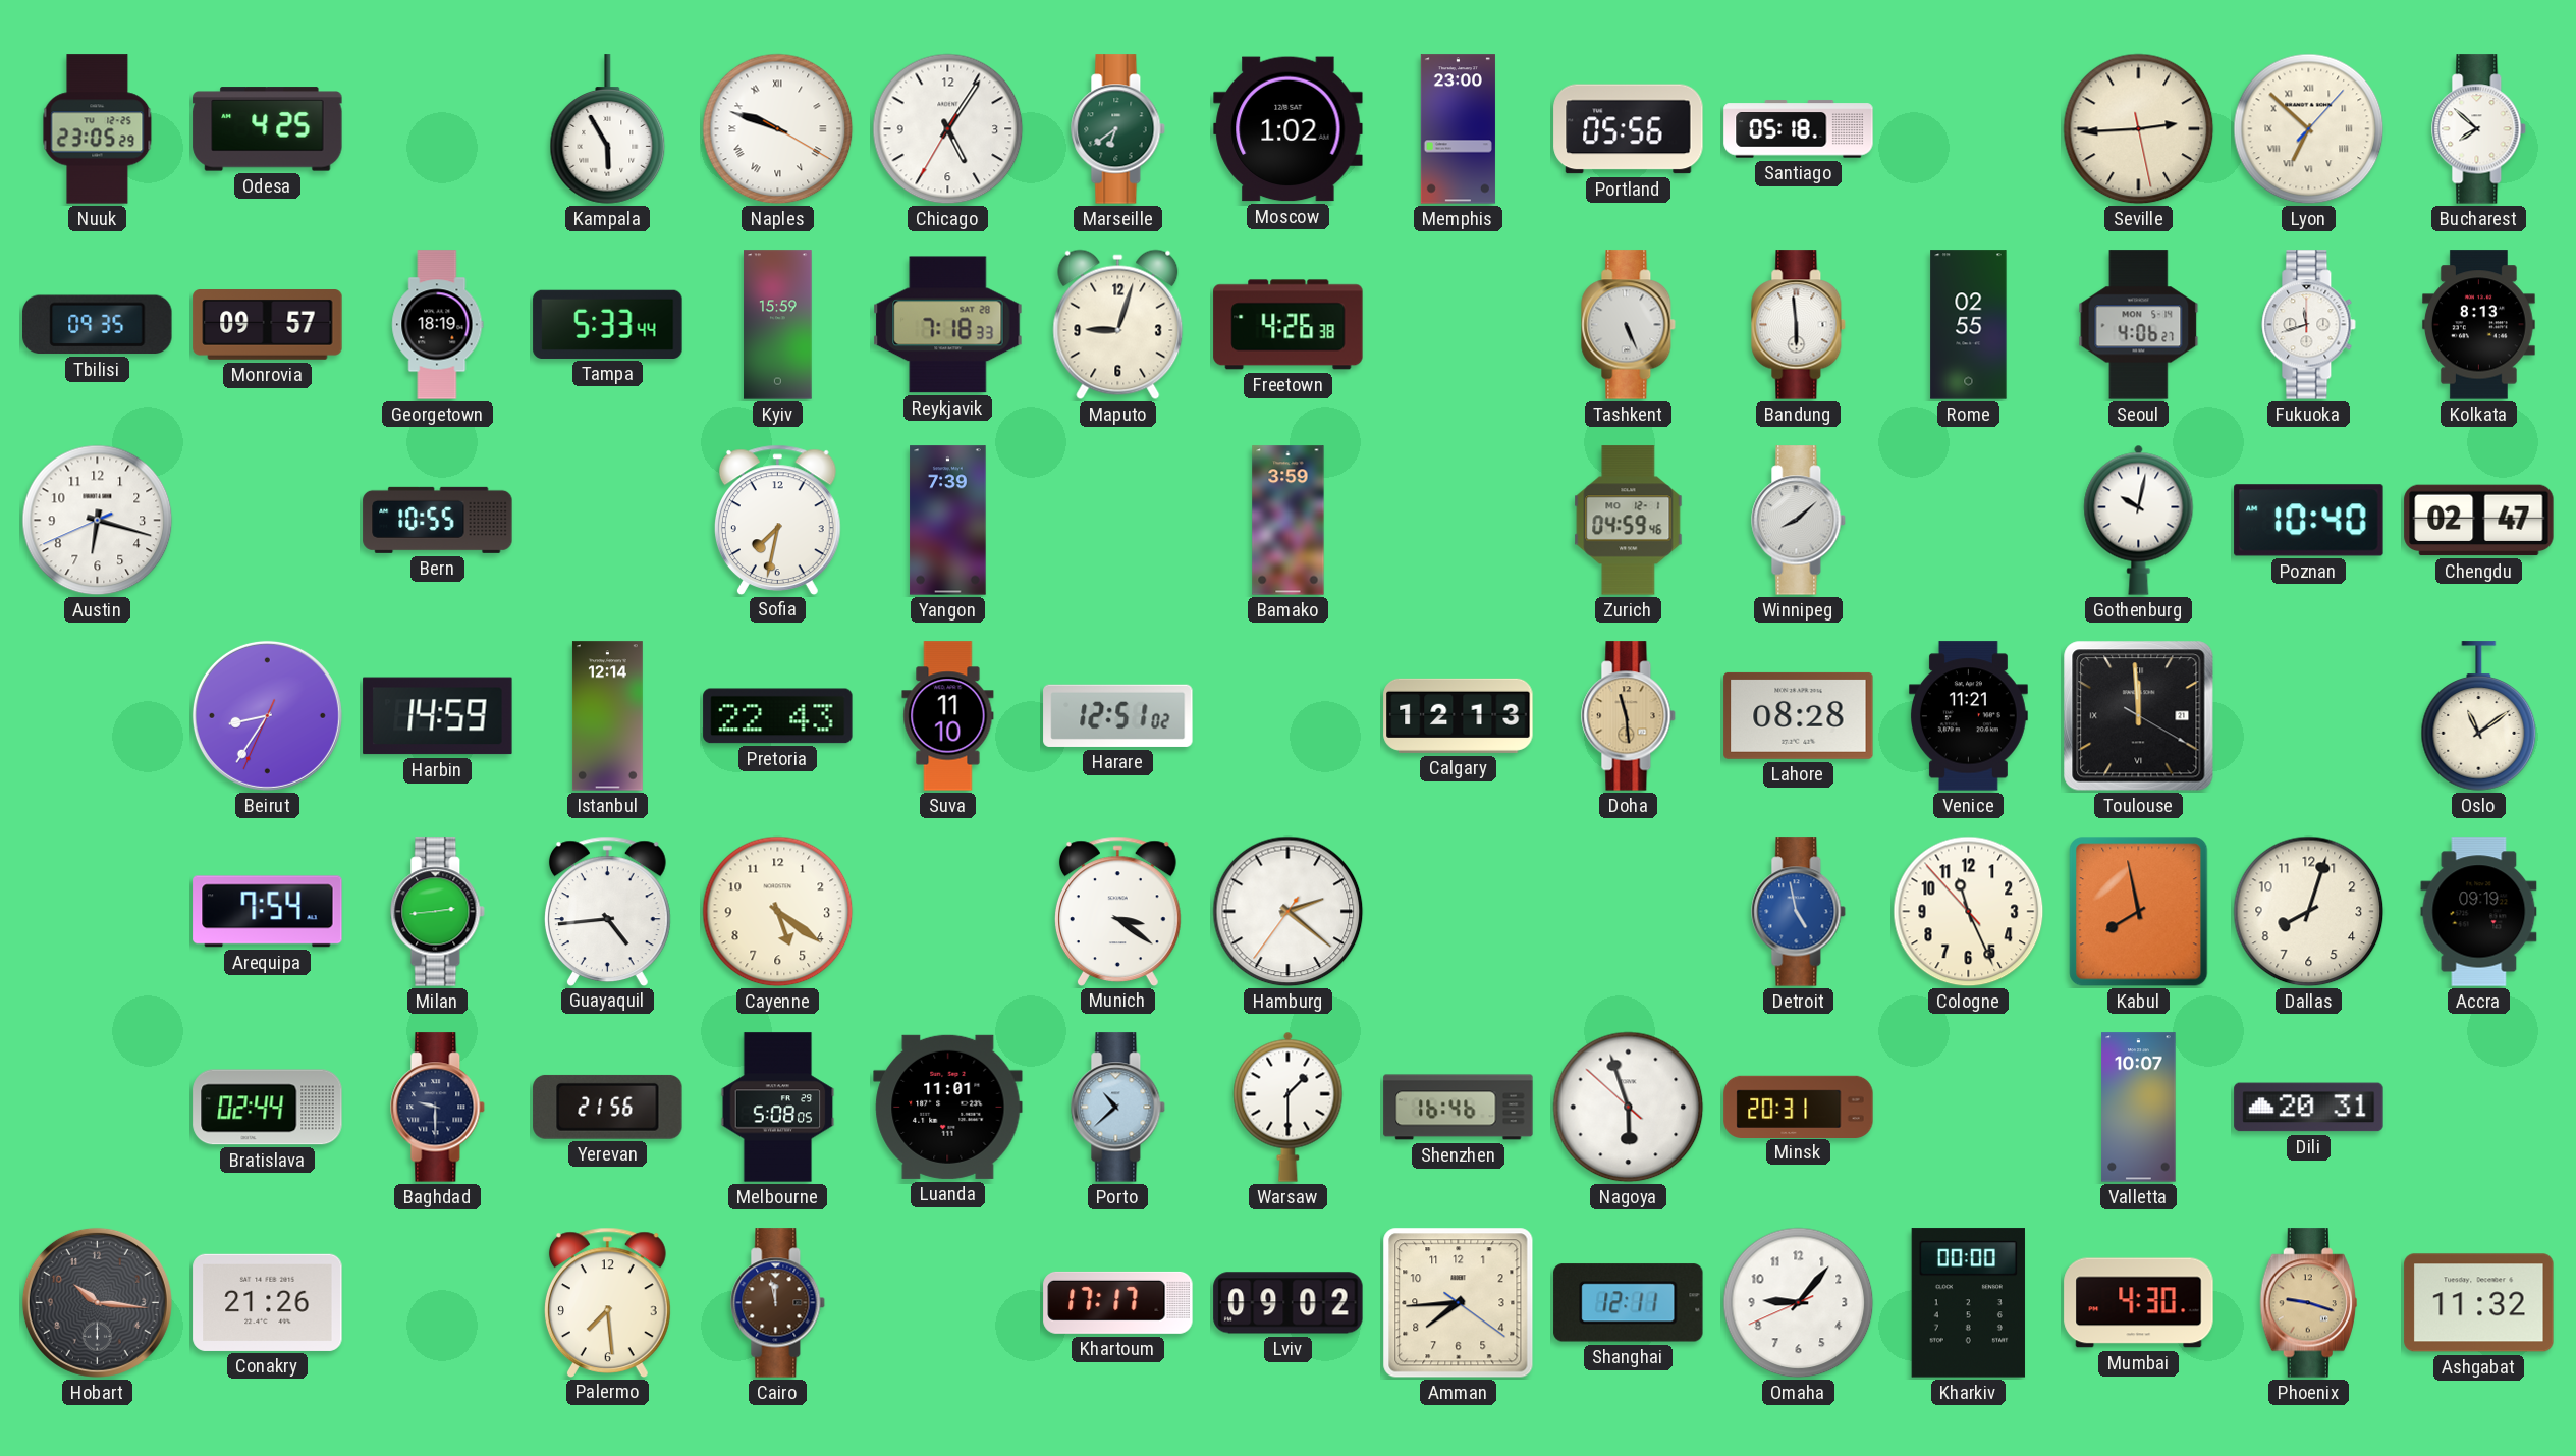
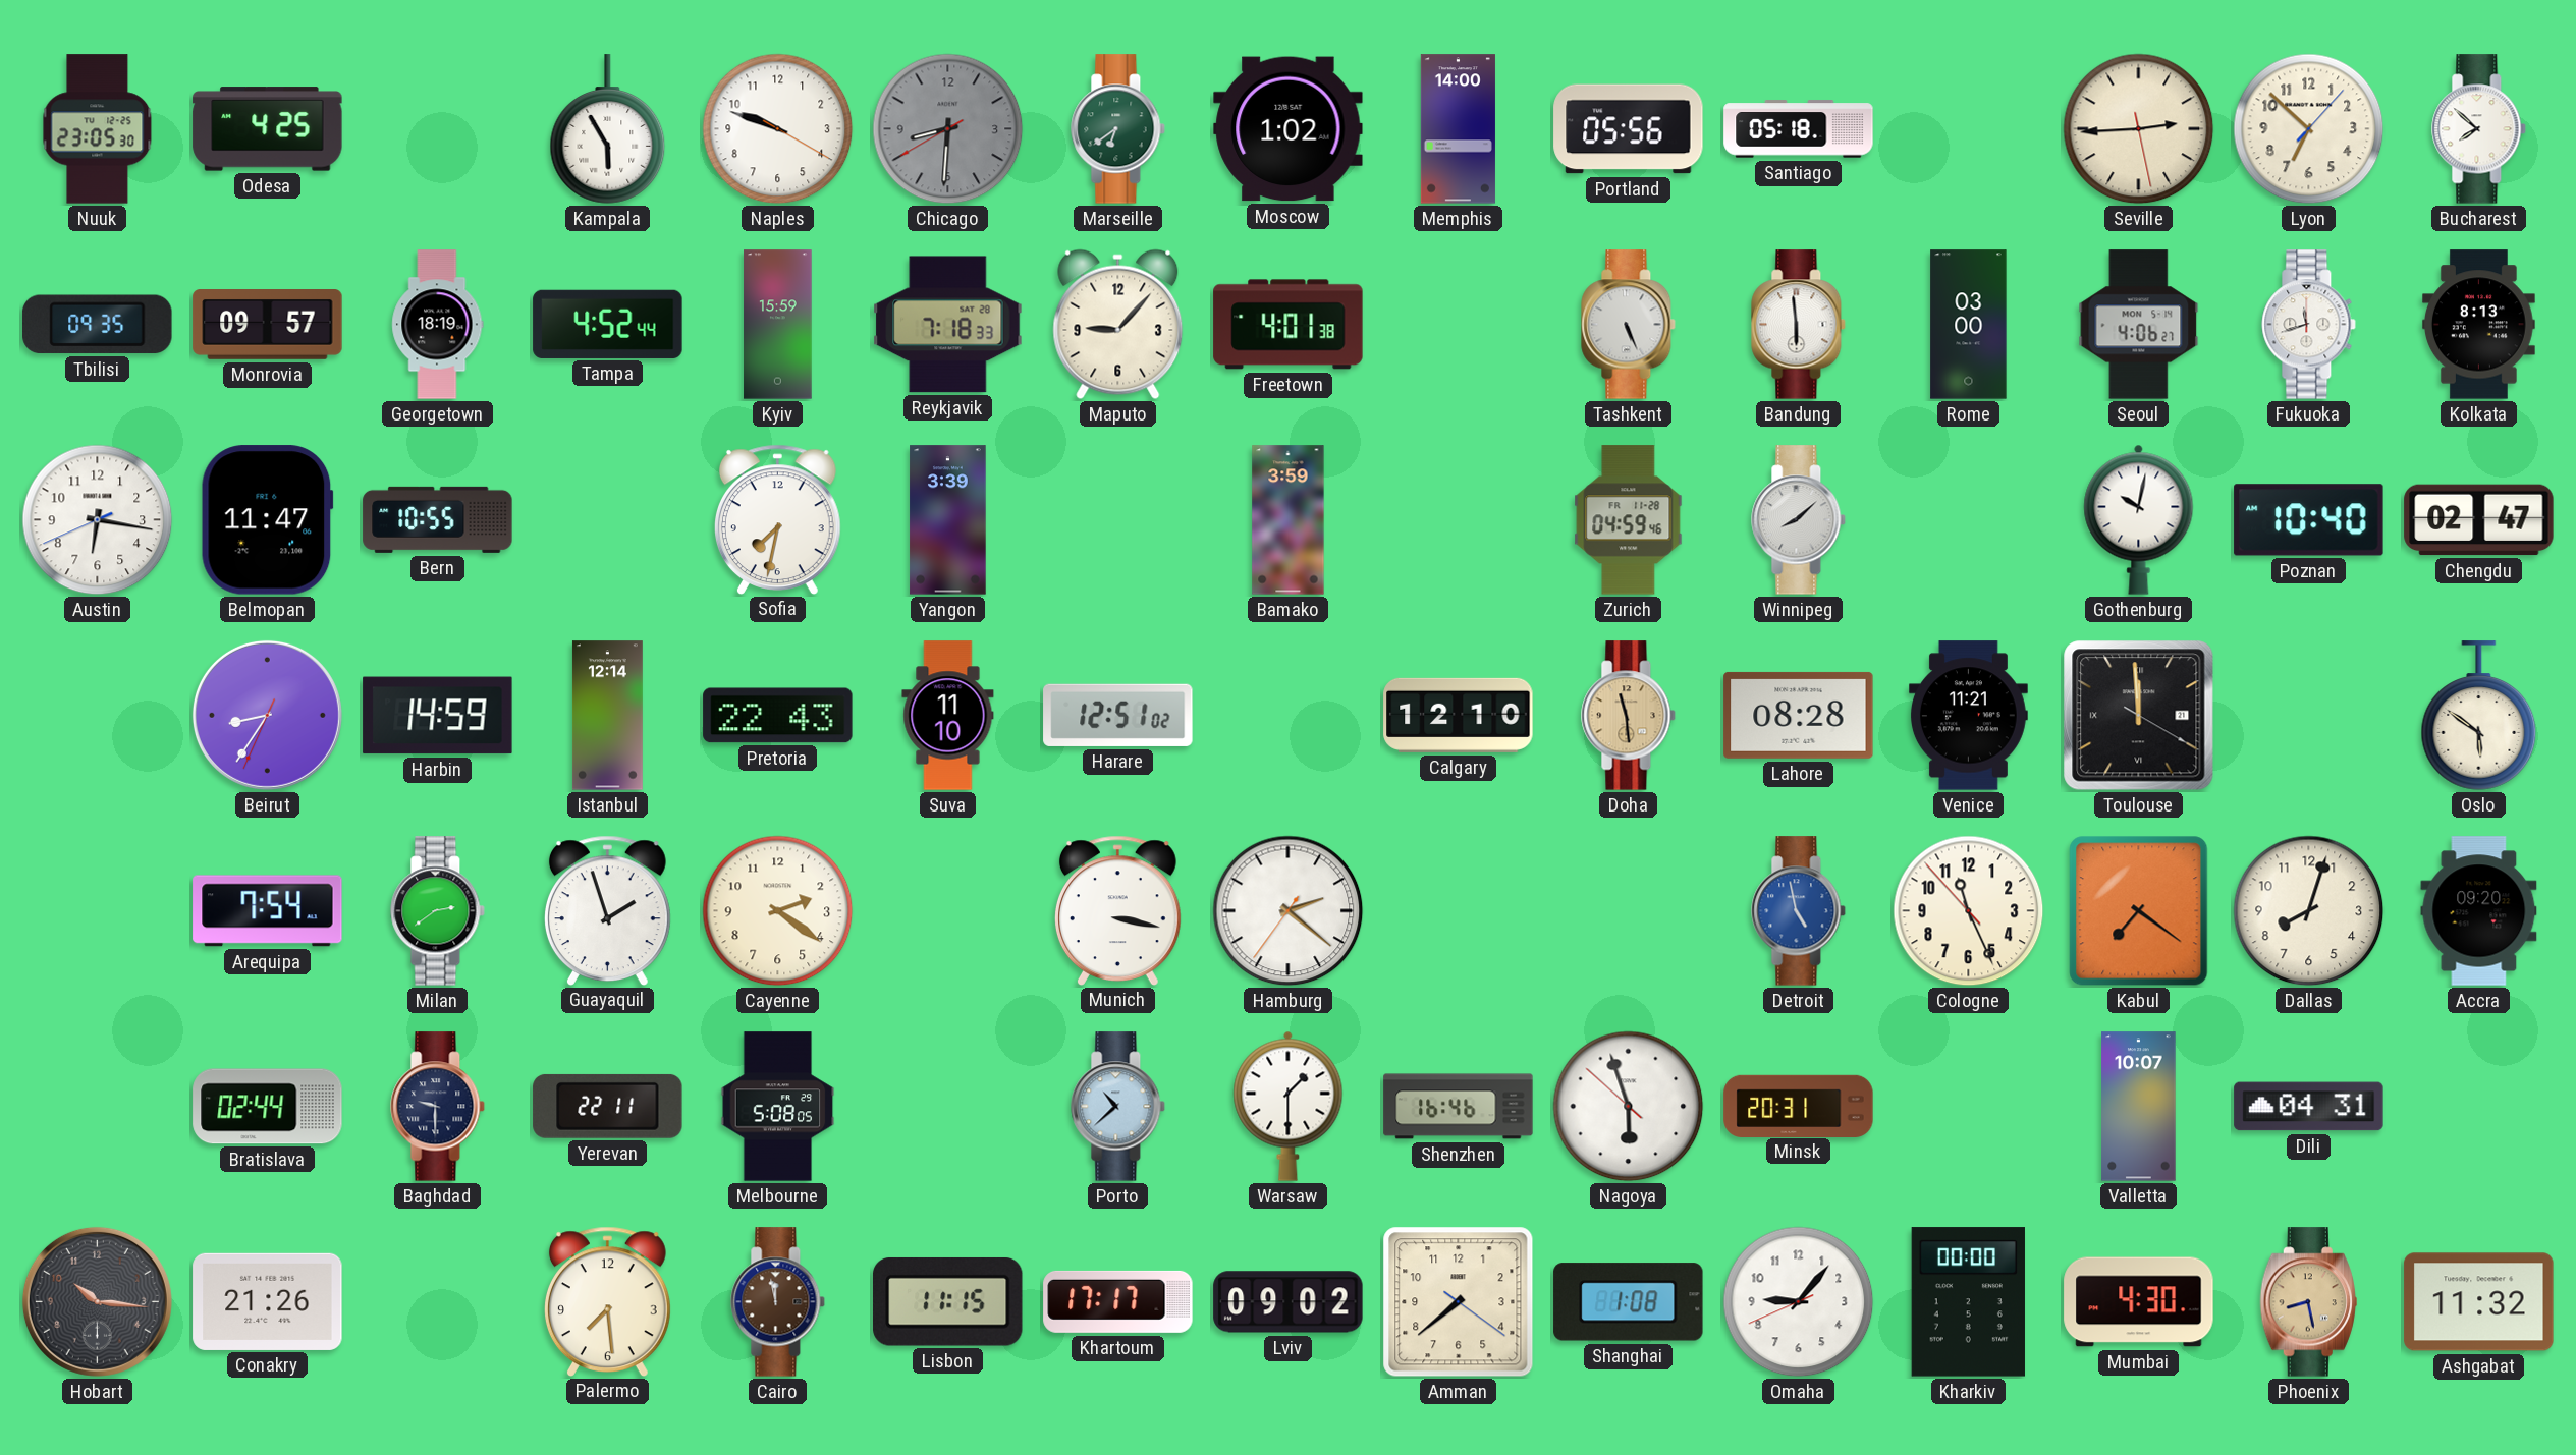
Nuuk: 23:05:29 -> 23:05:30 (98, 129)
Naples numerals: Roman -> Arabic (778, 129)
Chicago: 5:05 -> 8:30 (948, 129)
Chicago dial: white -> grey (948, 129)
Memphis: 23:00 -> 14:00 (1458, 129)
Lyon numerals: Roman -> Arabic (2309, 129)
Tampa: 5:33 -> 4:52 (608, 324)
Maputo: 9:03 -> 9:07 (1118, 325)
Freetown: 4:26 -> 4:01 (1289, 325)
Rome: 02:55 -> 03:00 (1969, 325)
Austin: 6:17 -> 6:16 (98, 520)
Belmopan: none -> 11:47 (267, 520)
Yangon: 7:39 -> 3:39 (948, 520)
Zurich date: MO 12-1 -> FR 11-28 (1629, 520)
Calgary: 12:13 -> 12:10 (1459, 715)
Oslo: 11:09 -> 5:51 (2479, 716)
Milan: 2:44 -> 2:39 (438, 911)
Guayaquil: 4:44 -> 1:57 (607, 910)
Cayenne: 5:21 -> 2:21 (778, 911)
Munich: 3:21 -> 3:17 (1117, 910)
Kabul: 7:58 -> 7:21 (2139, 911)
Accra: 09:19 -> 09:20 (2479, 911)
Yerevan: 21:56 -> 22:11 (608, 1106)
Luanda: 11:01 -> none (948, 1107)
Dili: 20:31 -> 04:31 (2309, 1107)
Lisbon: none -> 11:15 (948, 1301)
Amman: 7:44 -> 7:38 (1459, 1302)
Shanghai: 12:11 -> 1:08 (1629, 1302)
Phoenix: 9:18 -> 8:28 (2308, 1302)
